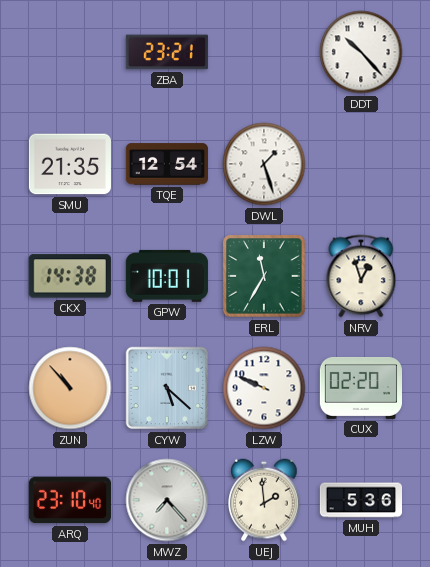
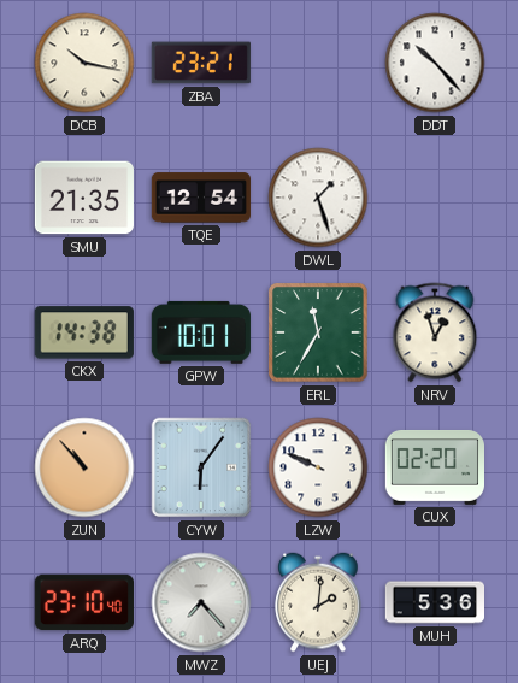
DCB: none -> 10:17 (84, 63)
CYW: 5:22 -> 6:06 (201, 467)
UEJ: 1:59 -> 2:01 (318, 602)
